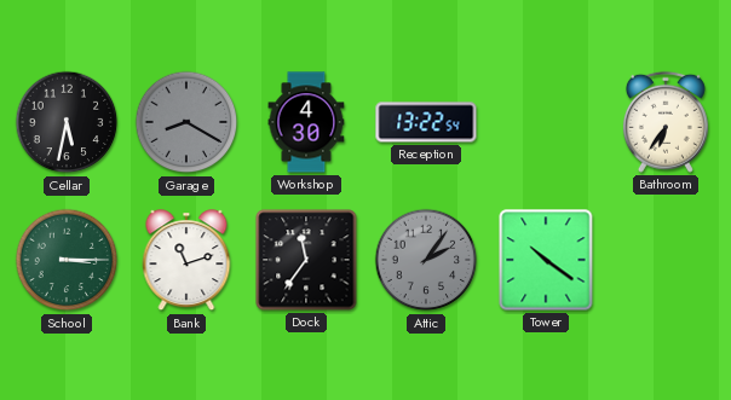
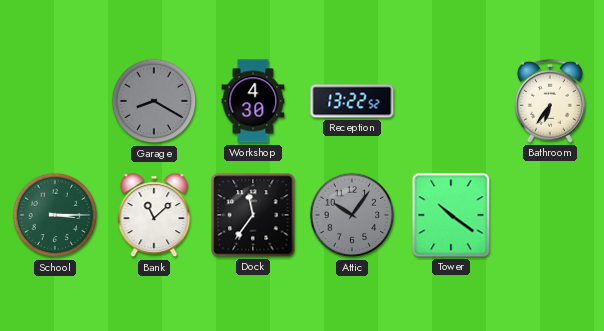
Cellar: 5:32 -> none (67, 122)
Reception: 13:22:54 -> 13:22:52 (352, 101)
Bank: 11:12 -> 11:08 (154, 216)
Attic: 2:06 -> 10:06 (352, 215)
